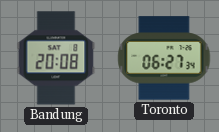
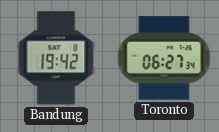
Bandung: 20:08 -> 19:42 (56, 58)
